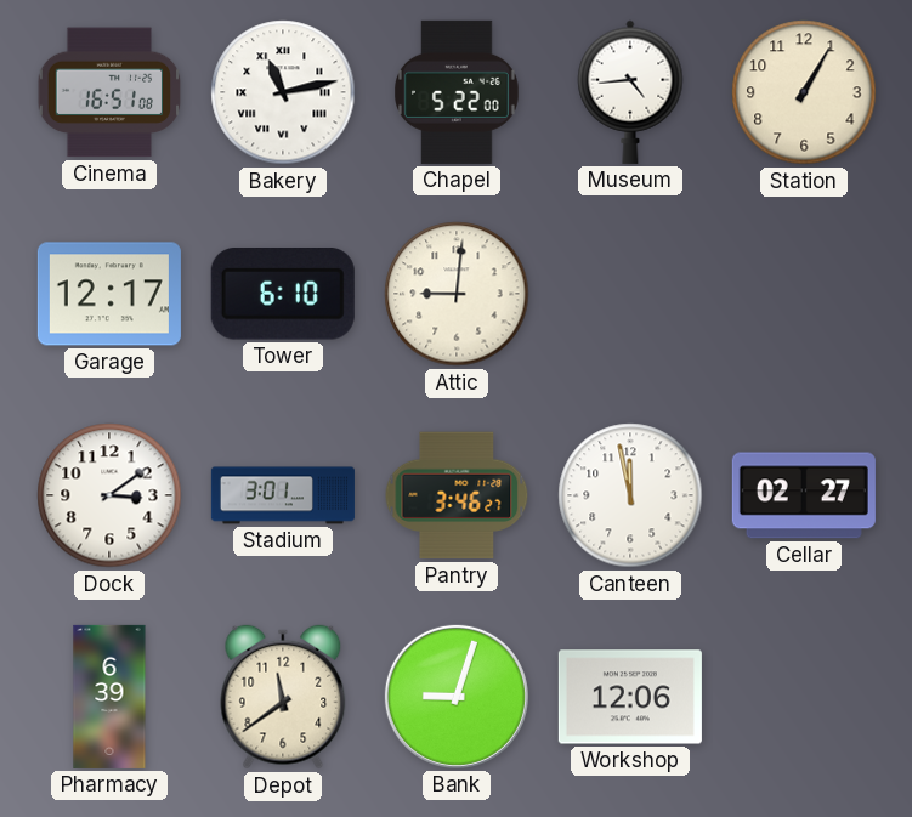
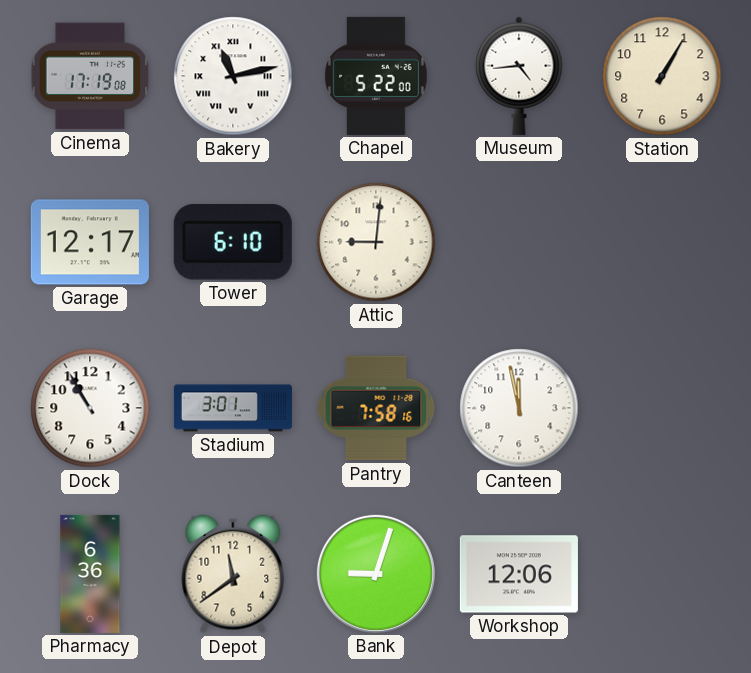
Cinema: 16:51 -> 17:19 (90, 76)
Dock: 3:09 -> 10:55 (90, 408)
Pantry: 3:46 -> 7:58 (376, 408)
Cellar: 02:27 -> none (804, 495)
Pharmacy: 6:39 -> 6:36 (90, 574)
